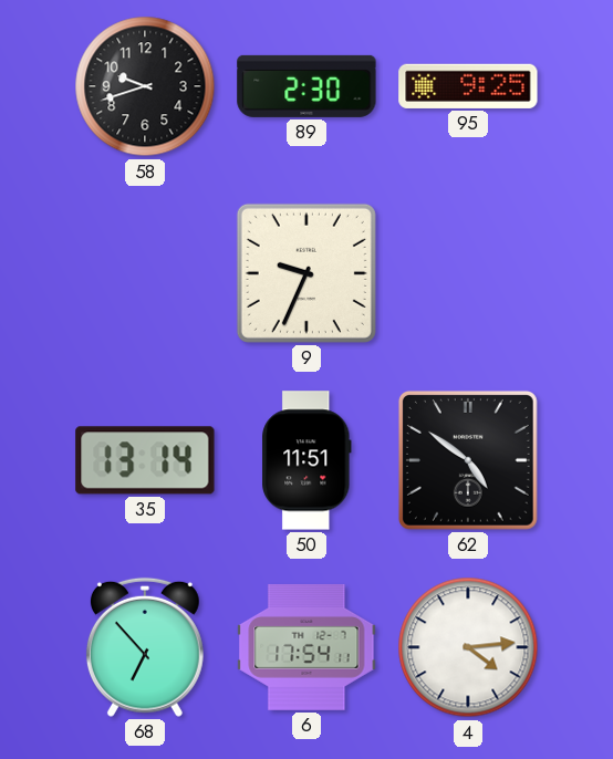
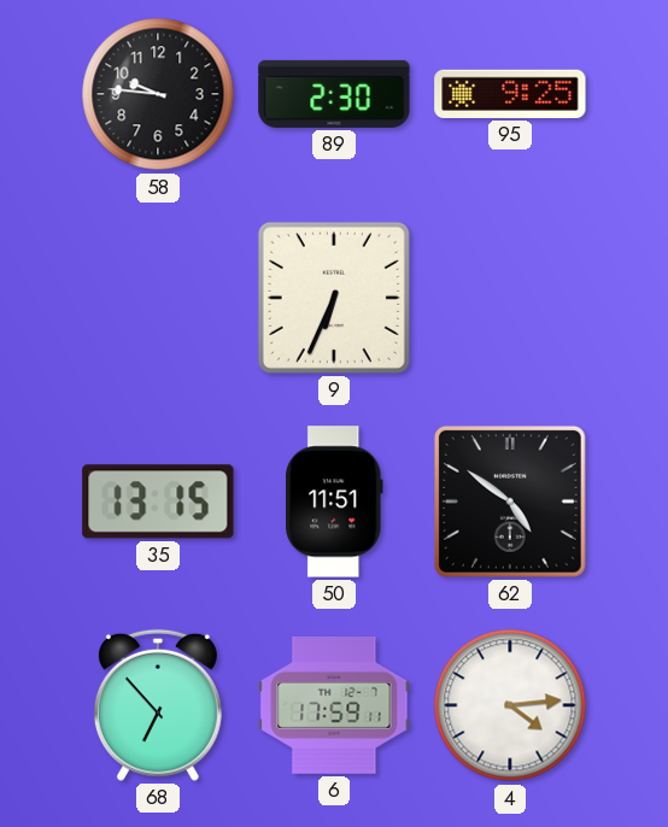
58: 9:42 -> 9:46 (158, 94)
9: 9:34 -> 6:34 (334, 298)
35: 13:14 -> 13:15 (158, 502)
6: 17:54 -> 17:59 (334, 705)
